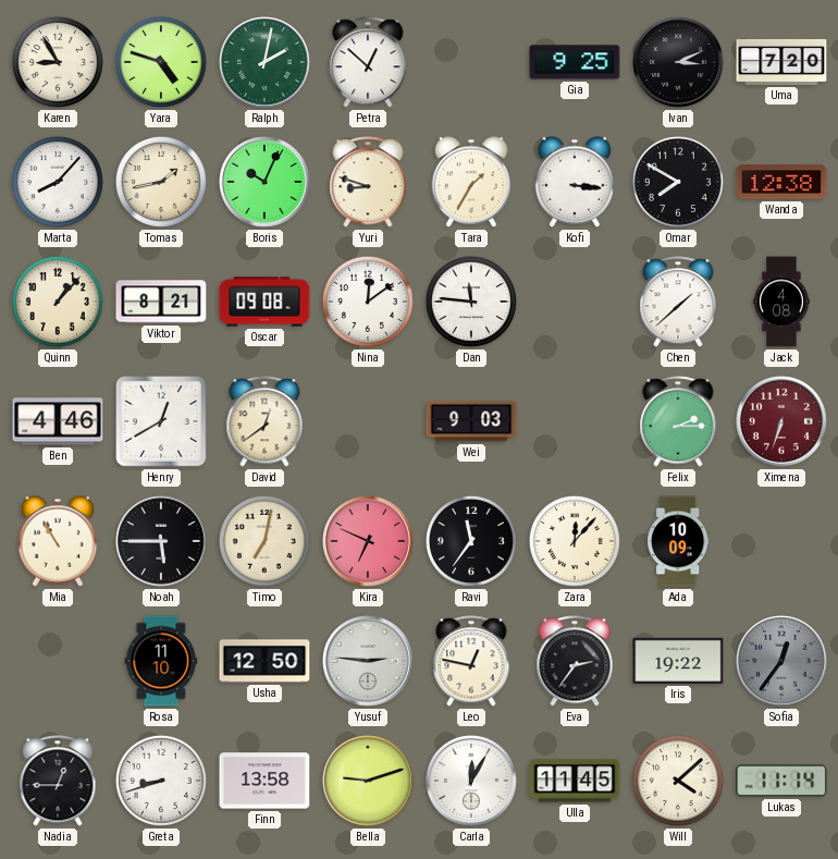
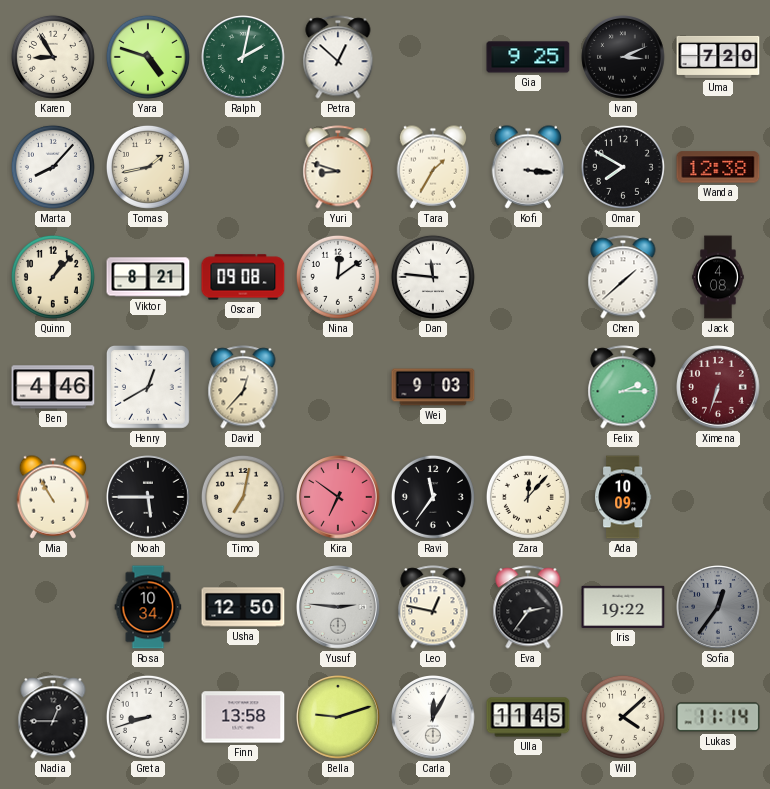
Boris: 10:04 -> none (266, 183)
David: 12:39 -> 12:37 (243, 387)
Kira: 6:49 -> 6:51 (339, 498)
Rosa: 11:10 -> 10:34 (148, 607)
